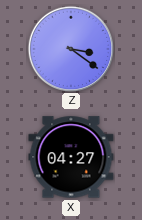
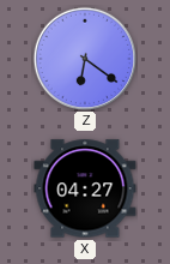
Z: 3:21 -> 6:21 (85, 59)
